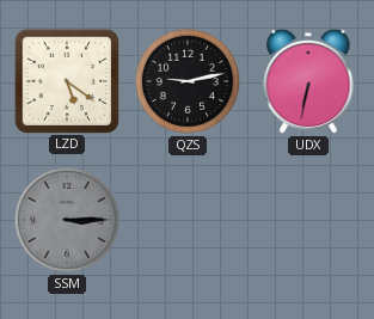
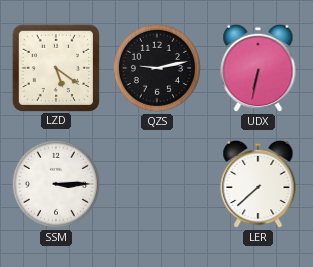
SSM dial: grey -> white (56, 184)
LER: none -> 7:38 (258, 184)
